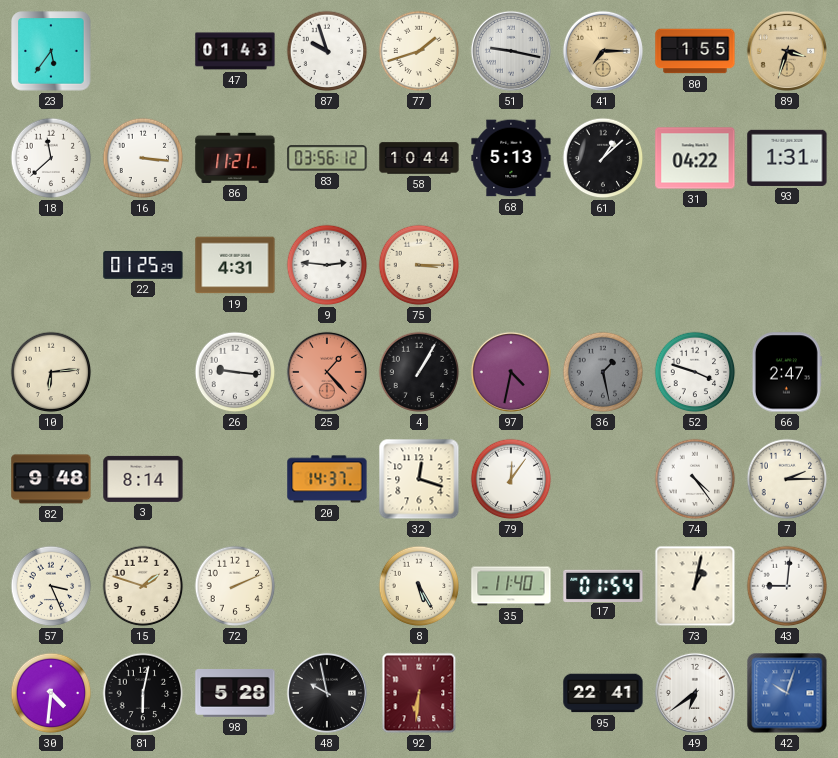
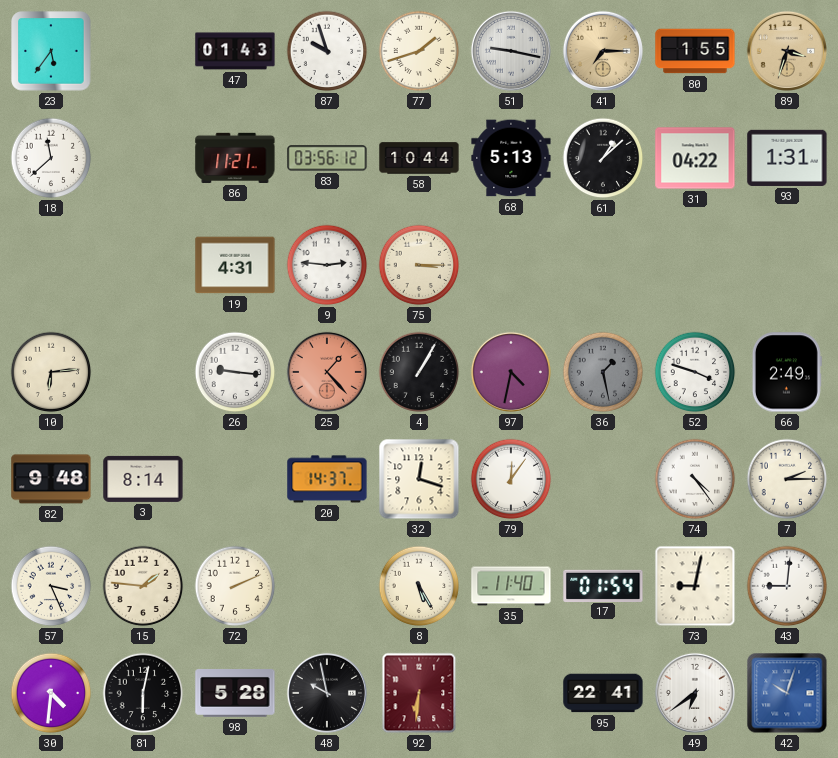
16: 3:16 -> none (143, 158)
22: 01:25 -> none (143, 265)
66: 2:47 -> 2:49 (787, 372)
15: 1:48 -> 1:46 (143, 586)
73: 1:02 -> 9:02 (695, 586)
